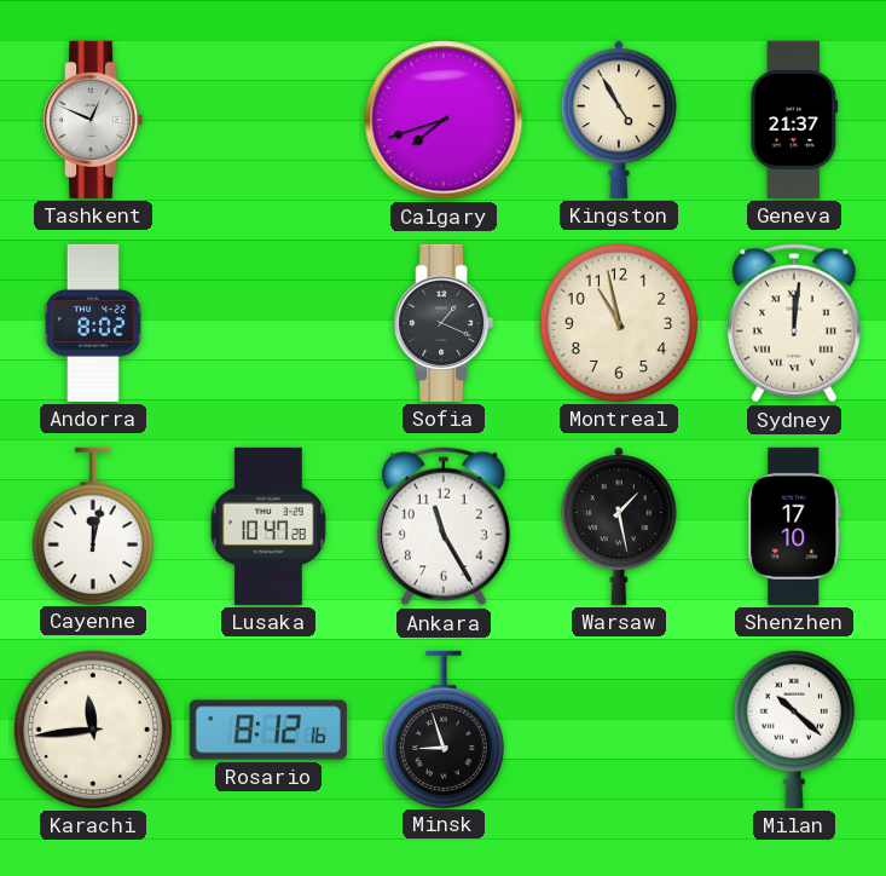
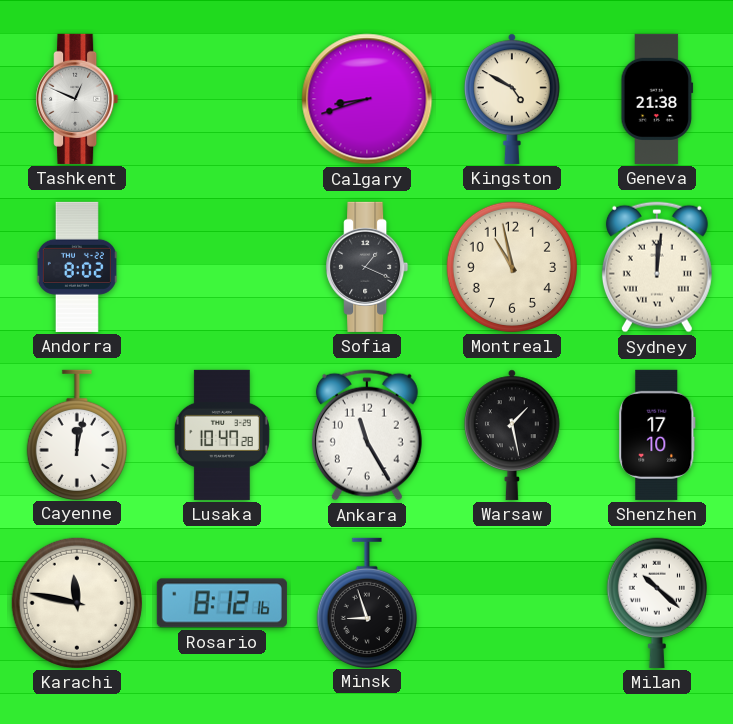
Calgary: 7:42 -> 8:42 (367, 99)
Kingston: 4:55 -> 4:50 (513, 99)
Geneva: 21:37 -> 21:38 (657, 99)
Karachi: 11:44 -> 11:47 (77, 603)
